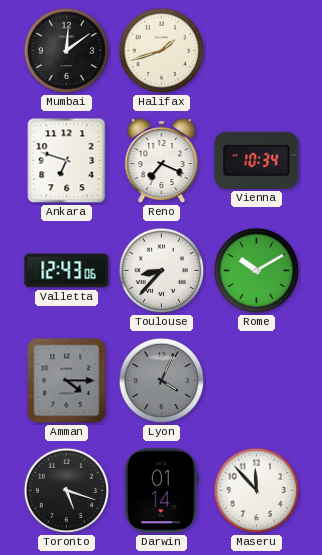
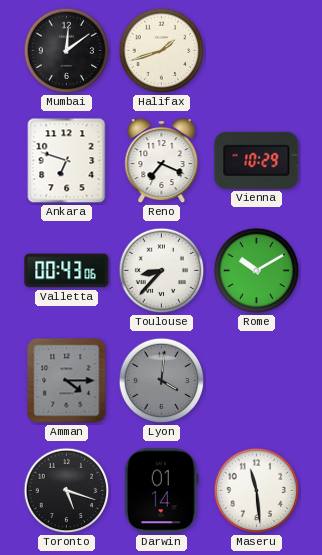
Vienna: 10:34 -> 10:29 (257, 160)
Valletta: 12:43 -> 00:43 (67, 271)
Lyon: 4:04 -> 4:01 (162, 381)
Maseru: 11:53 -> 11:29 (257, 491)
